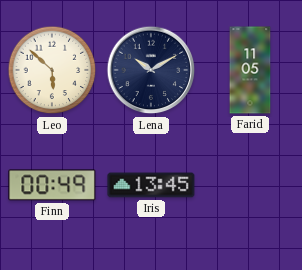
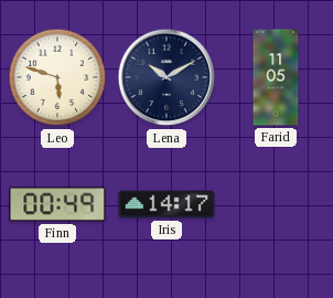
Leo: 5:52 -> 5:48 (57, 77)
Iris: 13:45 -> 14:17 (166, 204)
